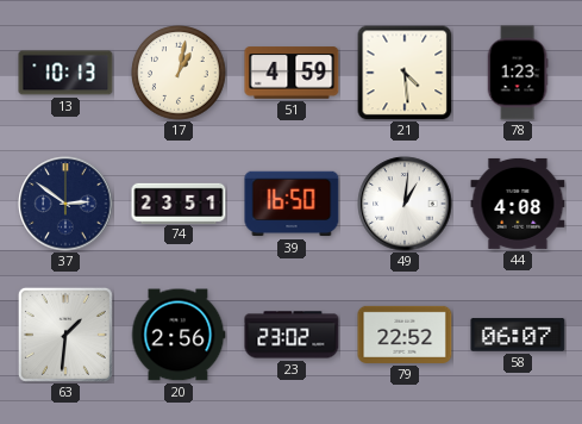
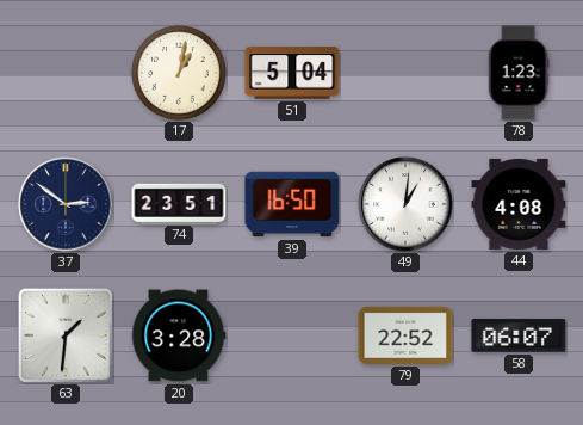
13: 10:13 -> none (65, 73)
51: 4:59 -> 5:04 (292, 73)
21: 4:29 -> none (405, 73)
20: 2:56 -> 3:28 (179, 335)
23: 23:02 -> none (292, 335)
